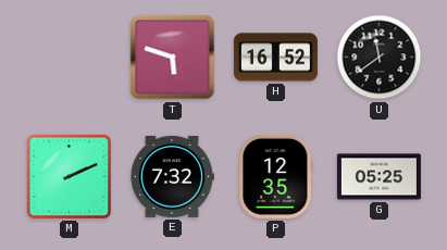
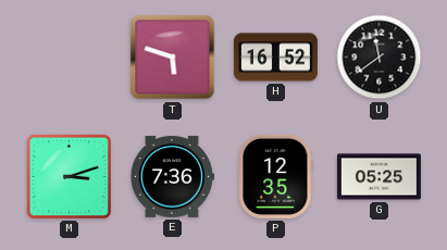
M: 2:11 -> 3:12 (69, 176)
E: 7:32 -> 7:36 (172, 176)
